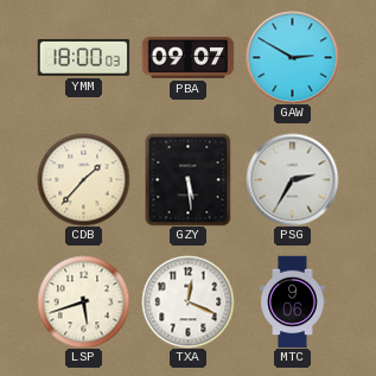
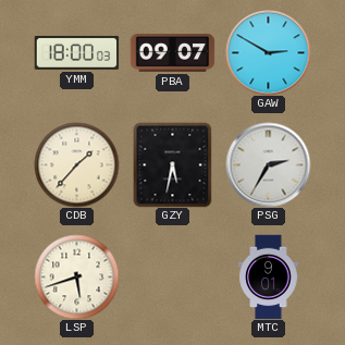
GZY: 5:29 -> 5:32 (173, 164)
TXA: 12:19 -> none (187, 301)
MTC: 9:06 -> 9:01 (269, 276)
